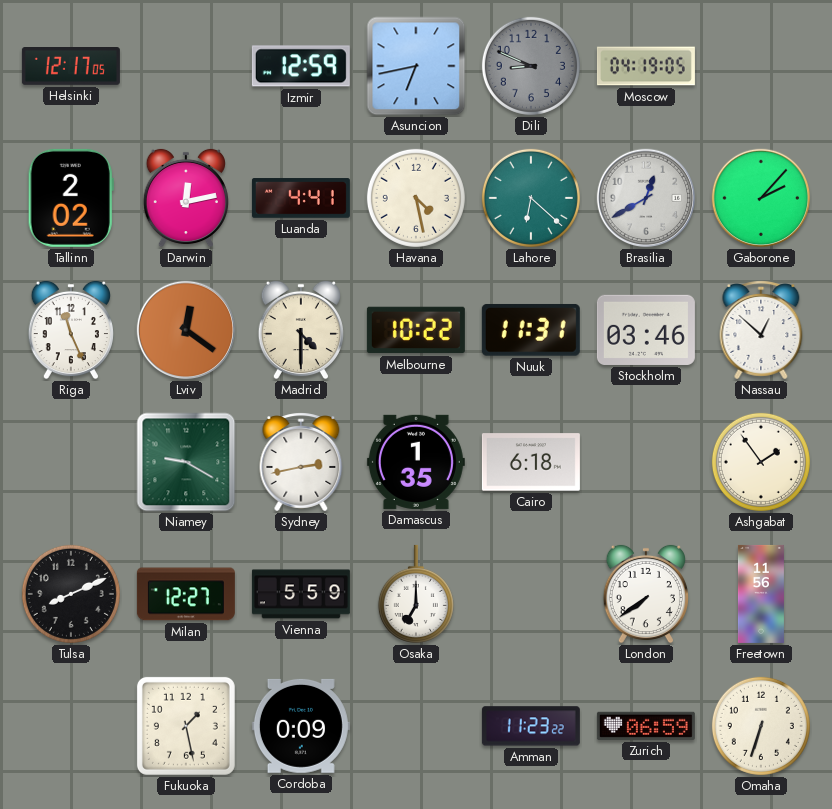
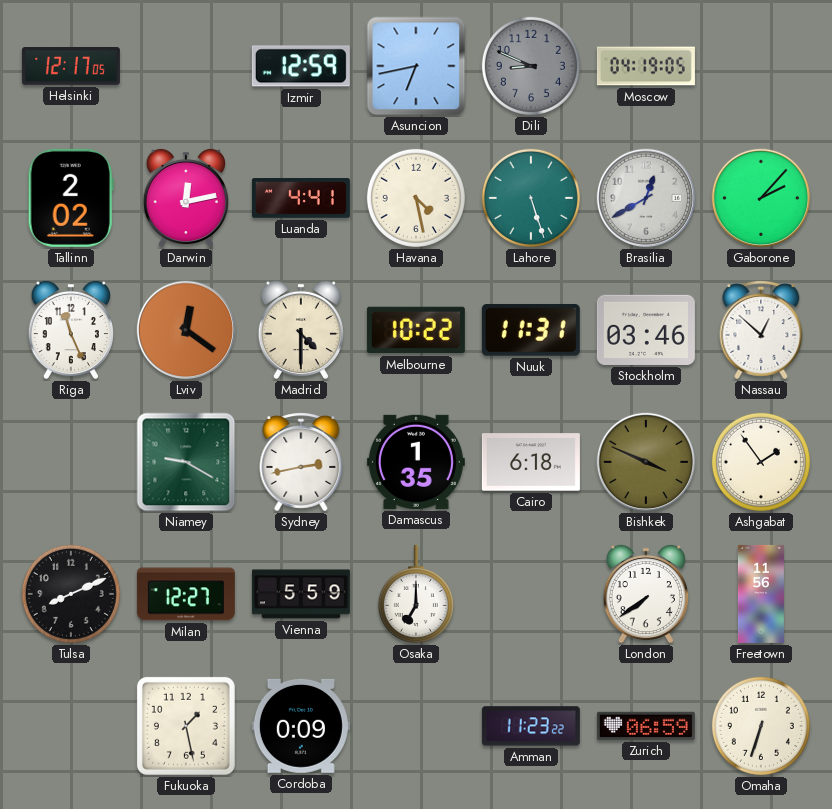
Lahore: 6:22 -> 5:27 (531, 198)
Bishkek: none -> 3:49 (646, 462)
